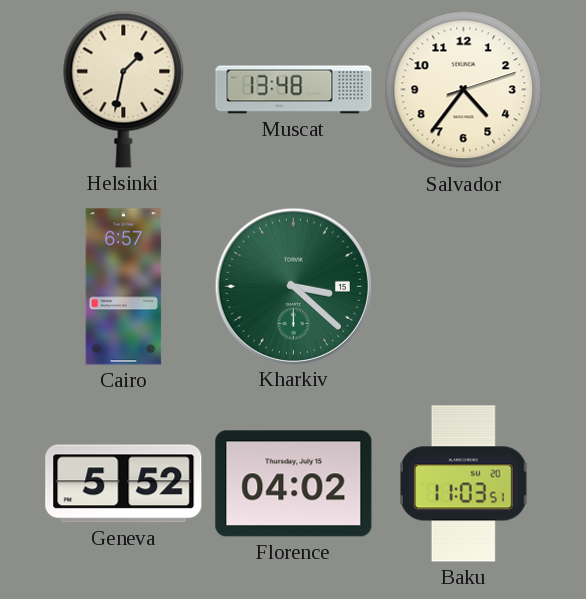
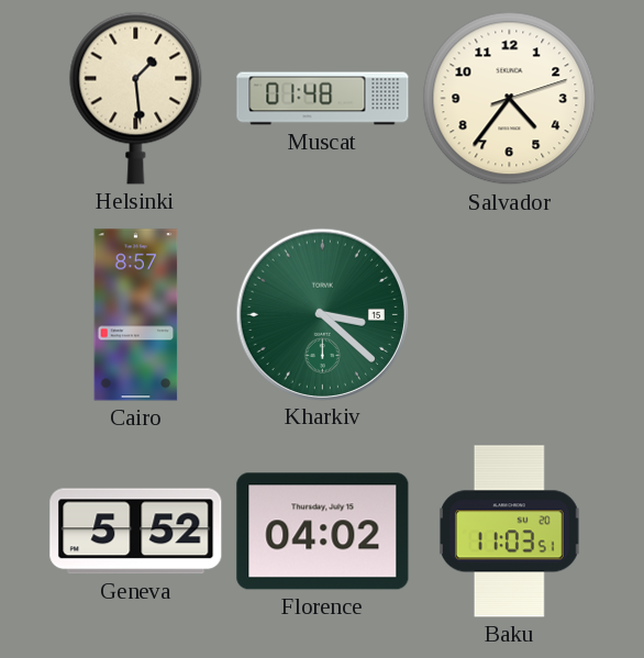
Helsinki: 1:32 -> 1:29 (136, 98)
Muscat: 13:48 -> 01:48 (323, 99)
Cairo: 6:57 -> 8:57 (136, 315)
